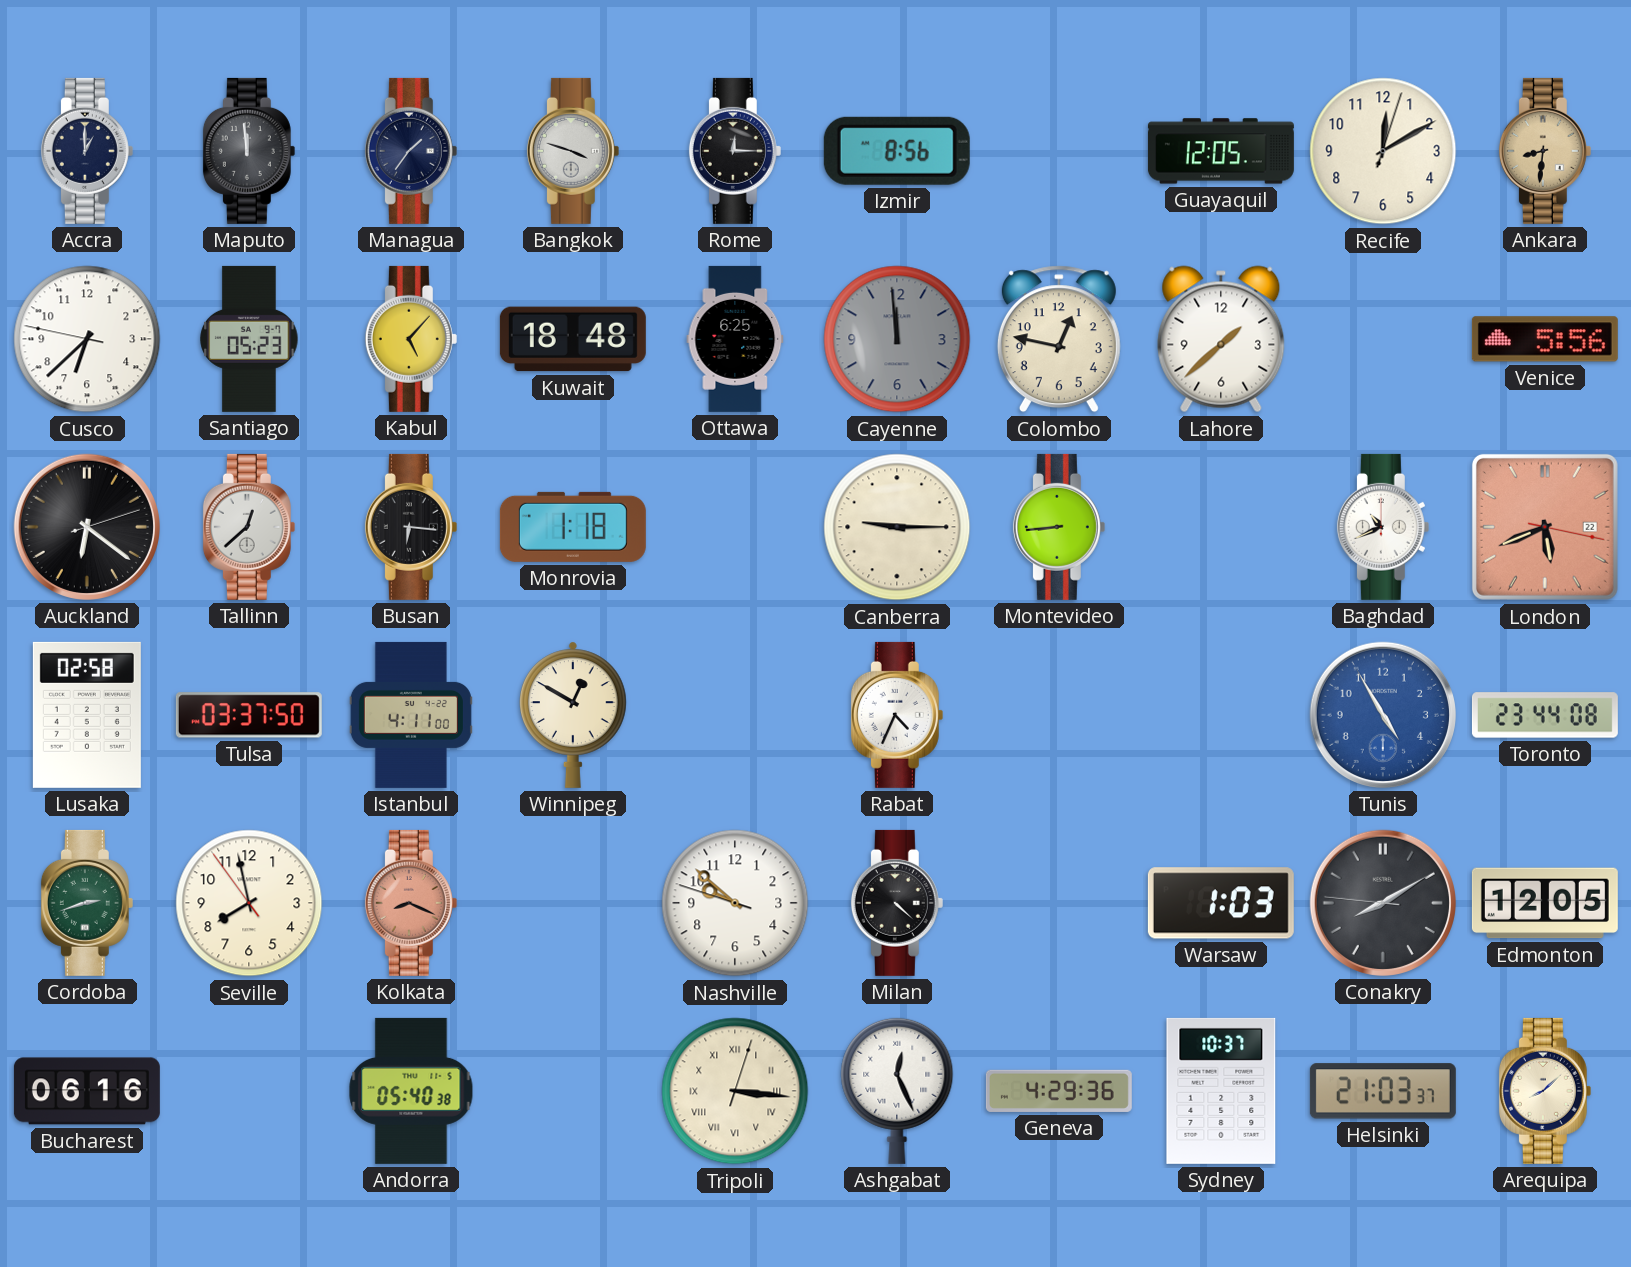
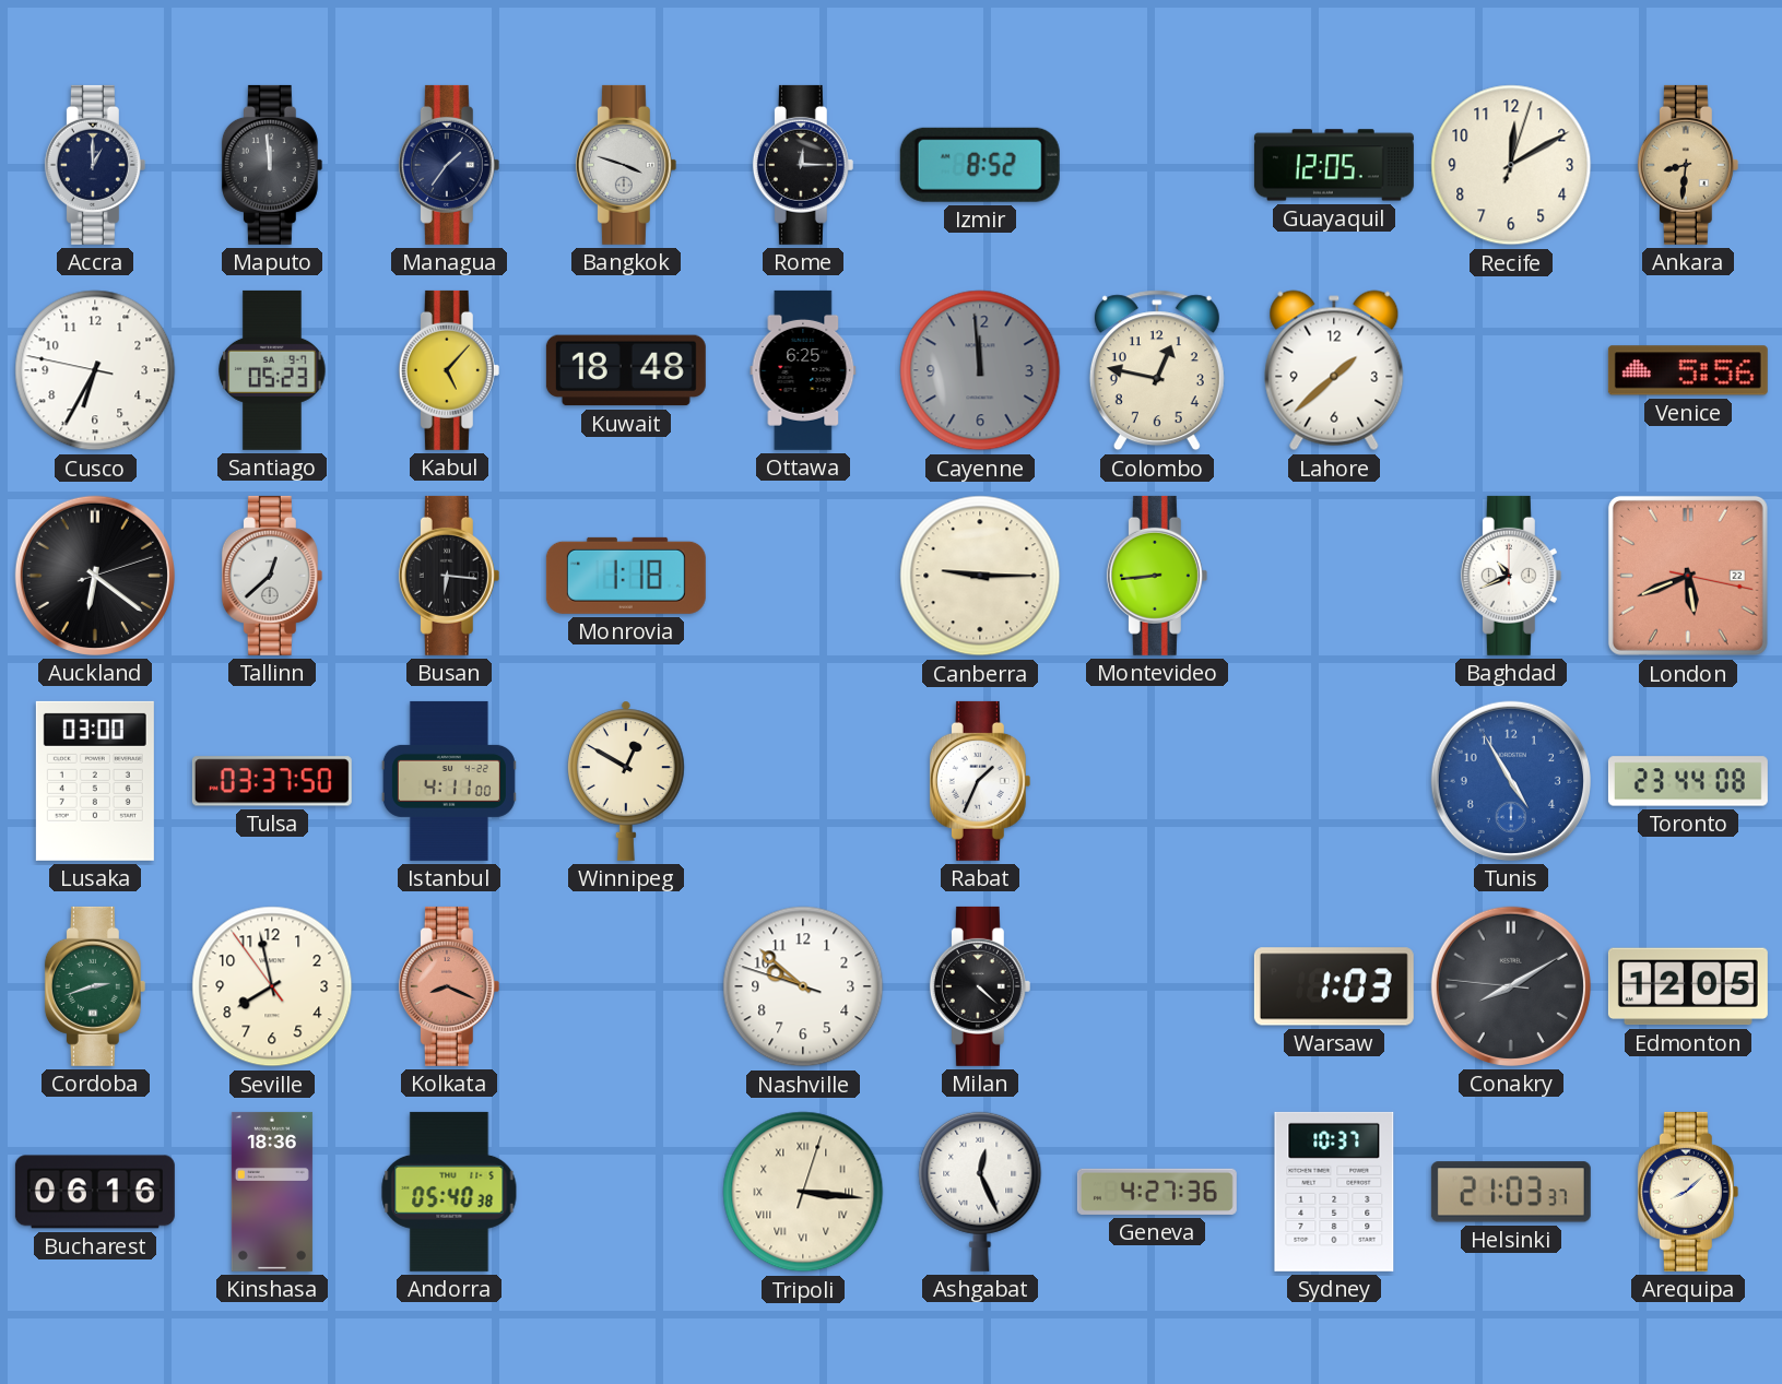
Izmir: 8:56 -> 8:52 (980, 165)
Cusco: 6:37 -> 6:34 (95, 370)
Lusaka: 02:58 -> 03:00 (95, 781)
Rabat: 4:34 -> 1:34 (980, 781)
Kinshasa: none -> 18:36 (272, 1192)
Geneva: 4:29 -> 4:27 (1157, 1192)
